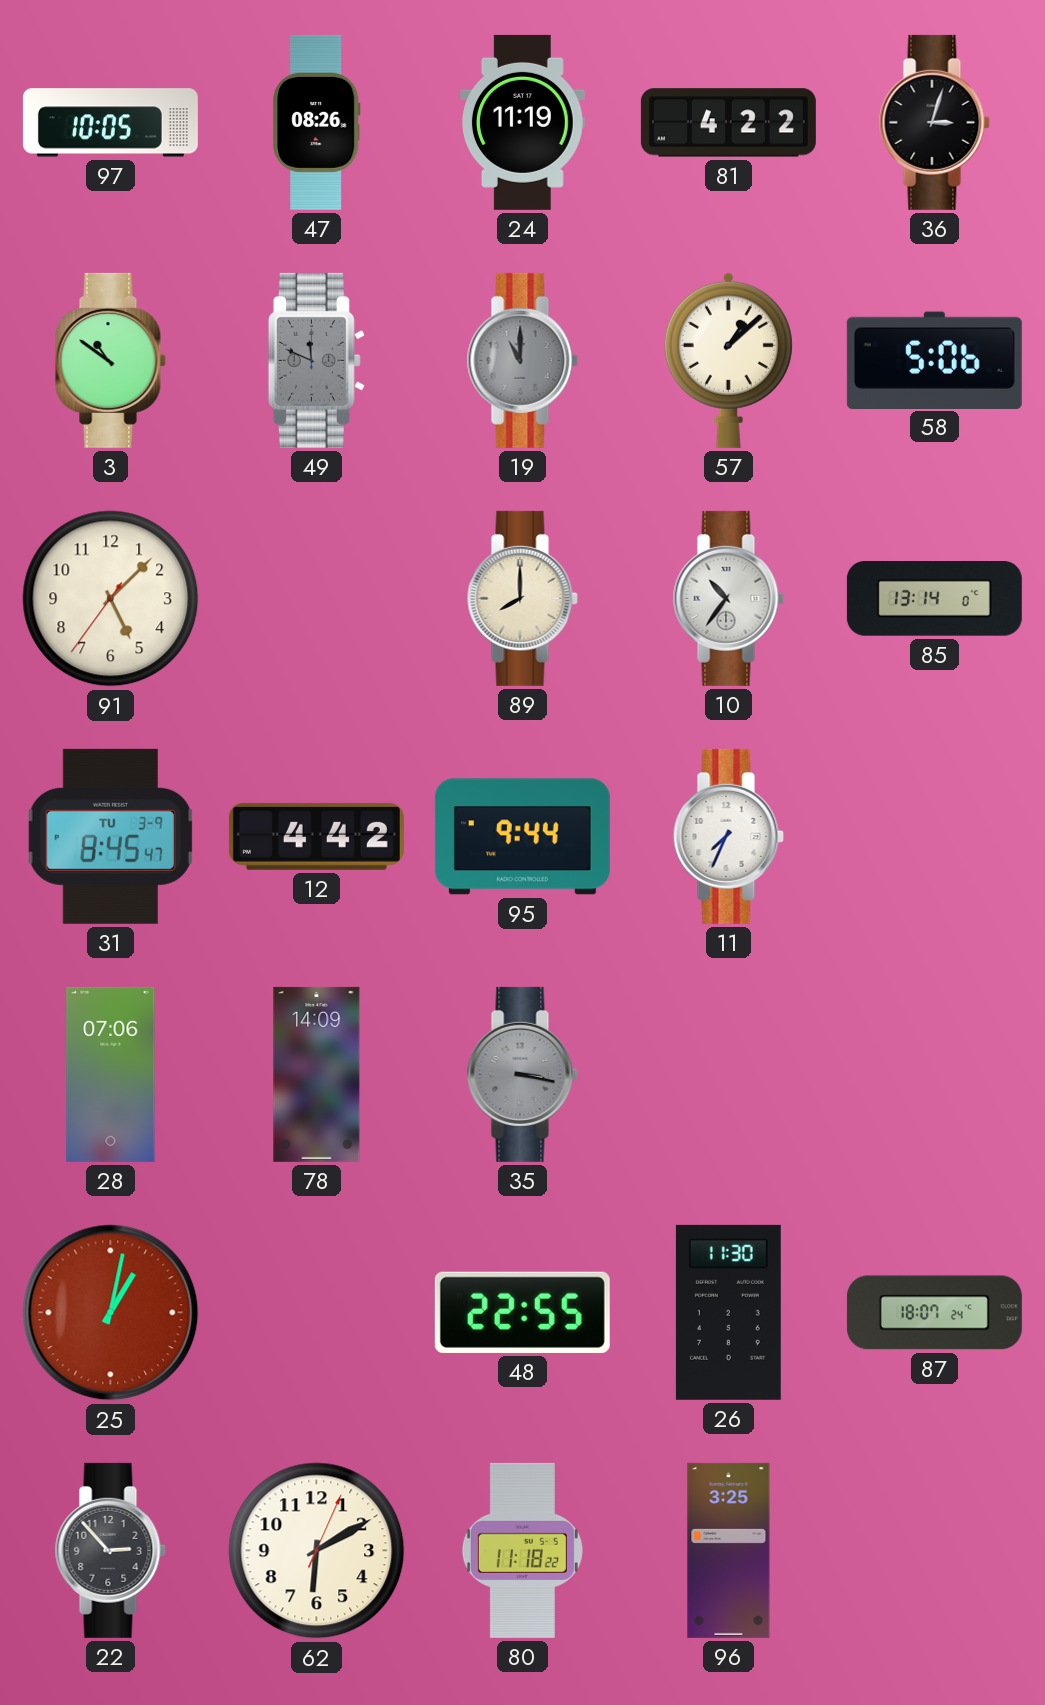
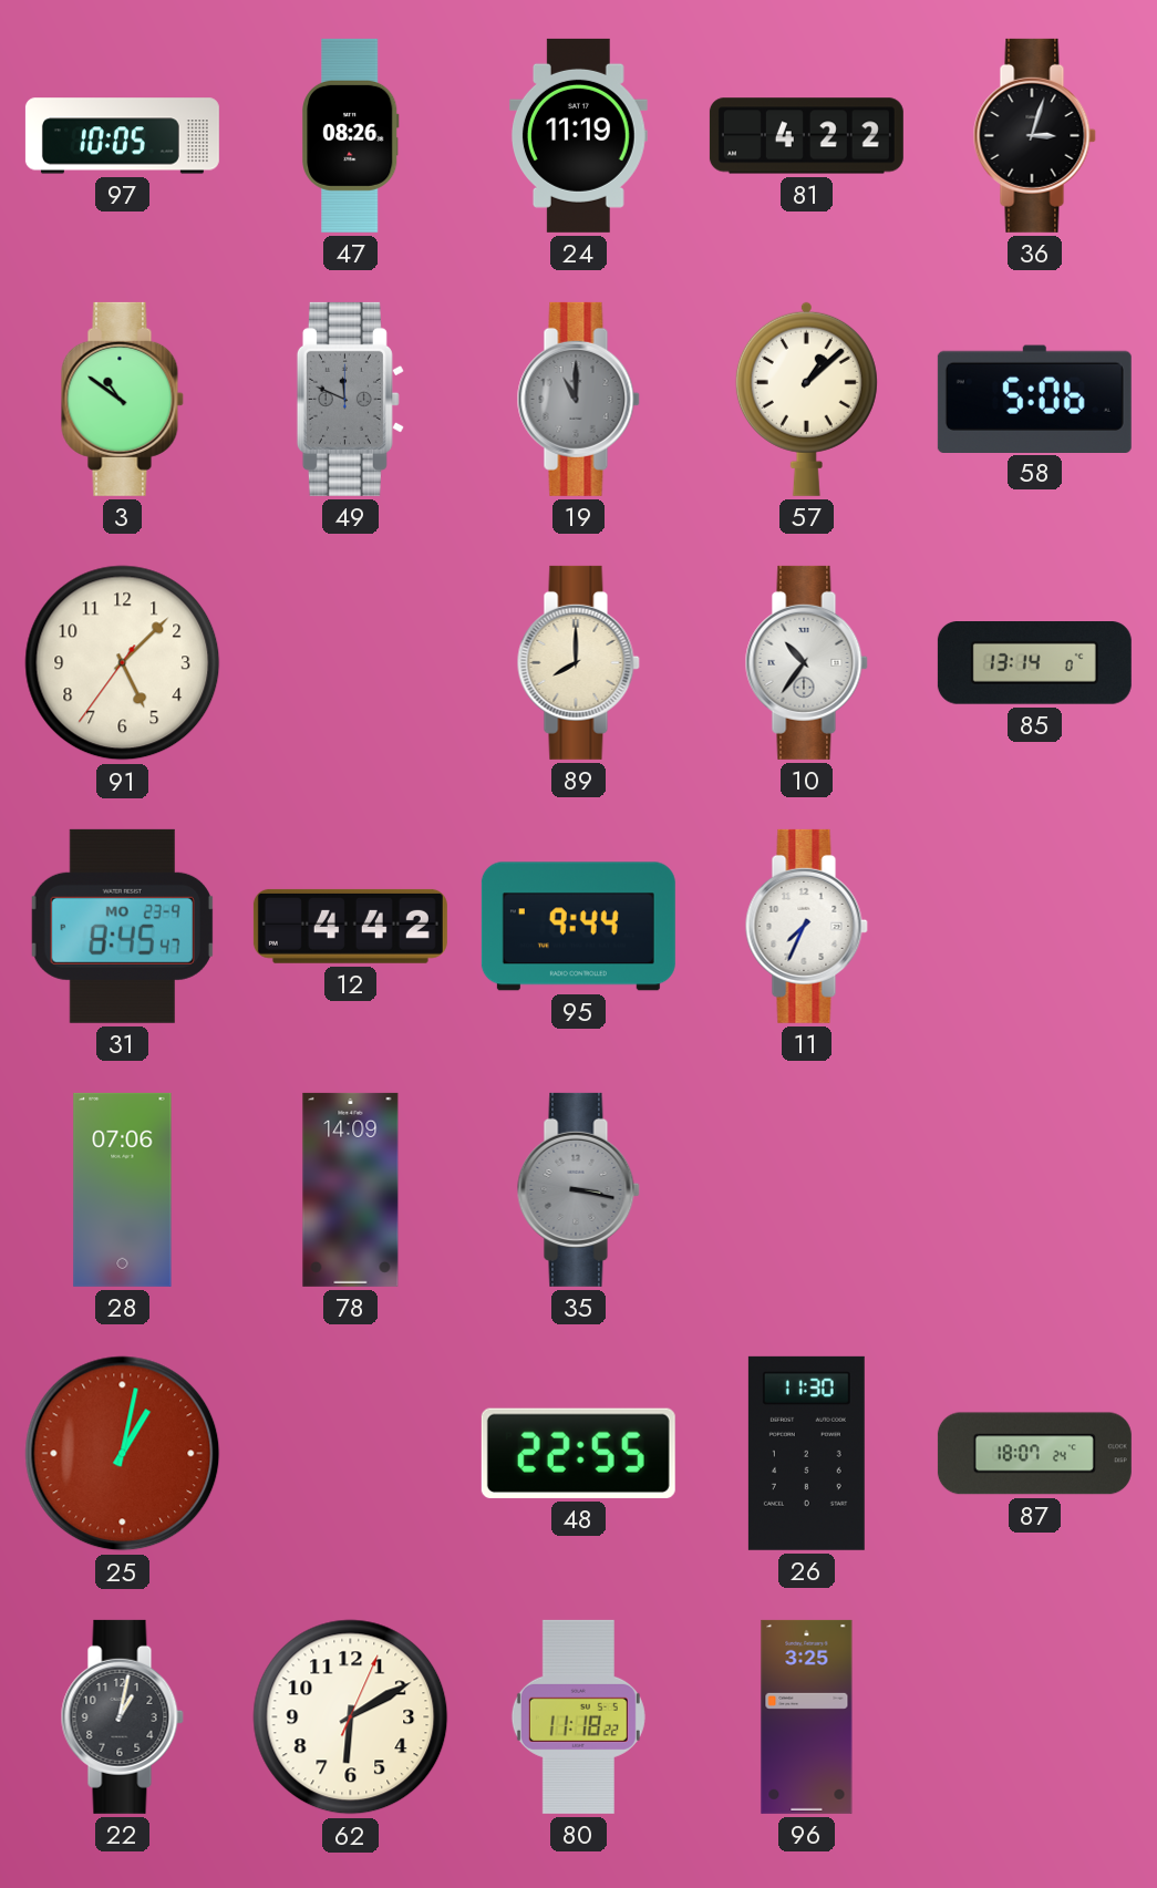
31 date: TU 3-9 -> MO 23-9 (122, 926)
22: 2:53 -> 1:02 (122, 1716)
